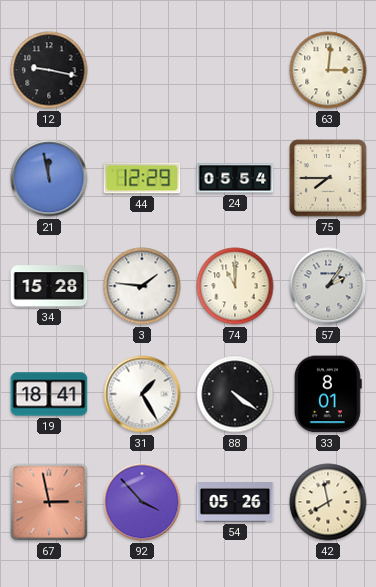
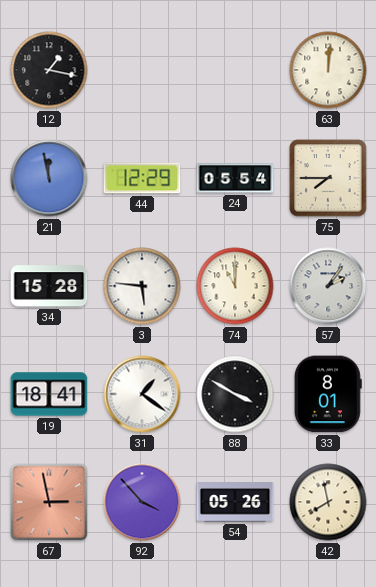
12: 9:17 -> 1:17 (49, 70)
63: 3:01 -> 12:01 (328, 70)
3: 1:46 -> 5:46 (142, 286)
31: 1:25 -> 1:21 (142, 394)
88: 4:21 -> 3:50 (235, 394)
